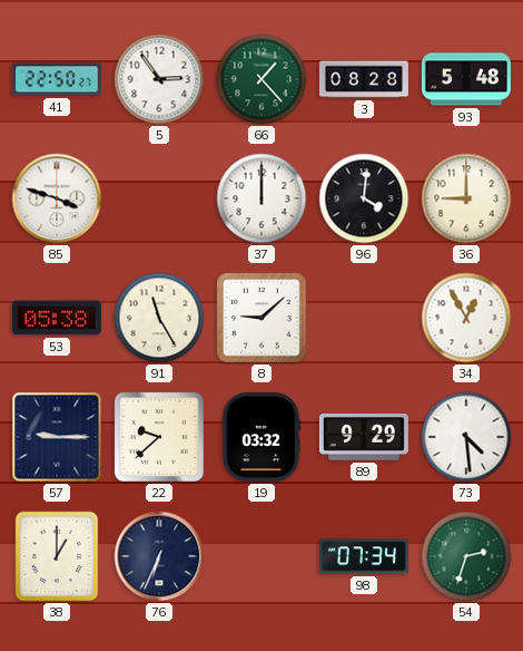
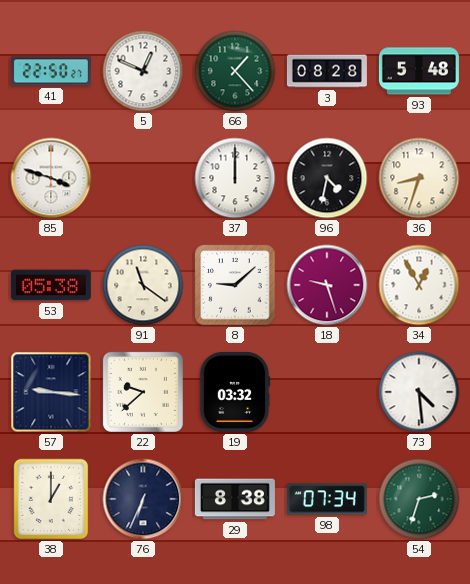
5: 2:54 -> 12:49 (143, 71)
96: 4:01 -> 4:32 (327, 178)
36: 9:00 -> 8:33 (419, 178)
91: 11:25 -> 11:21 (143, 285)
18: none -> 9:27 (327, 285)
57: 9:15 -> 9:16 (51, 392)
89: 9:29 -> none (364, 438)
29: none -> 8:38 (235, 499)
